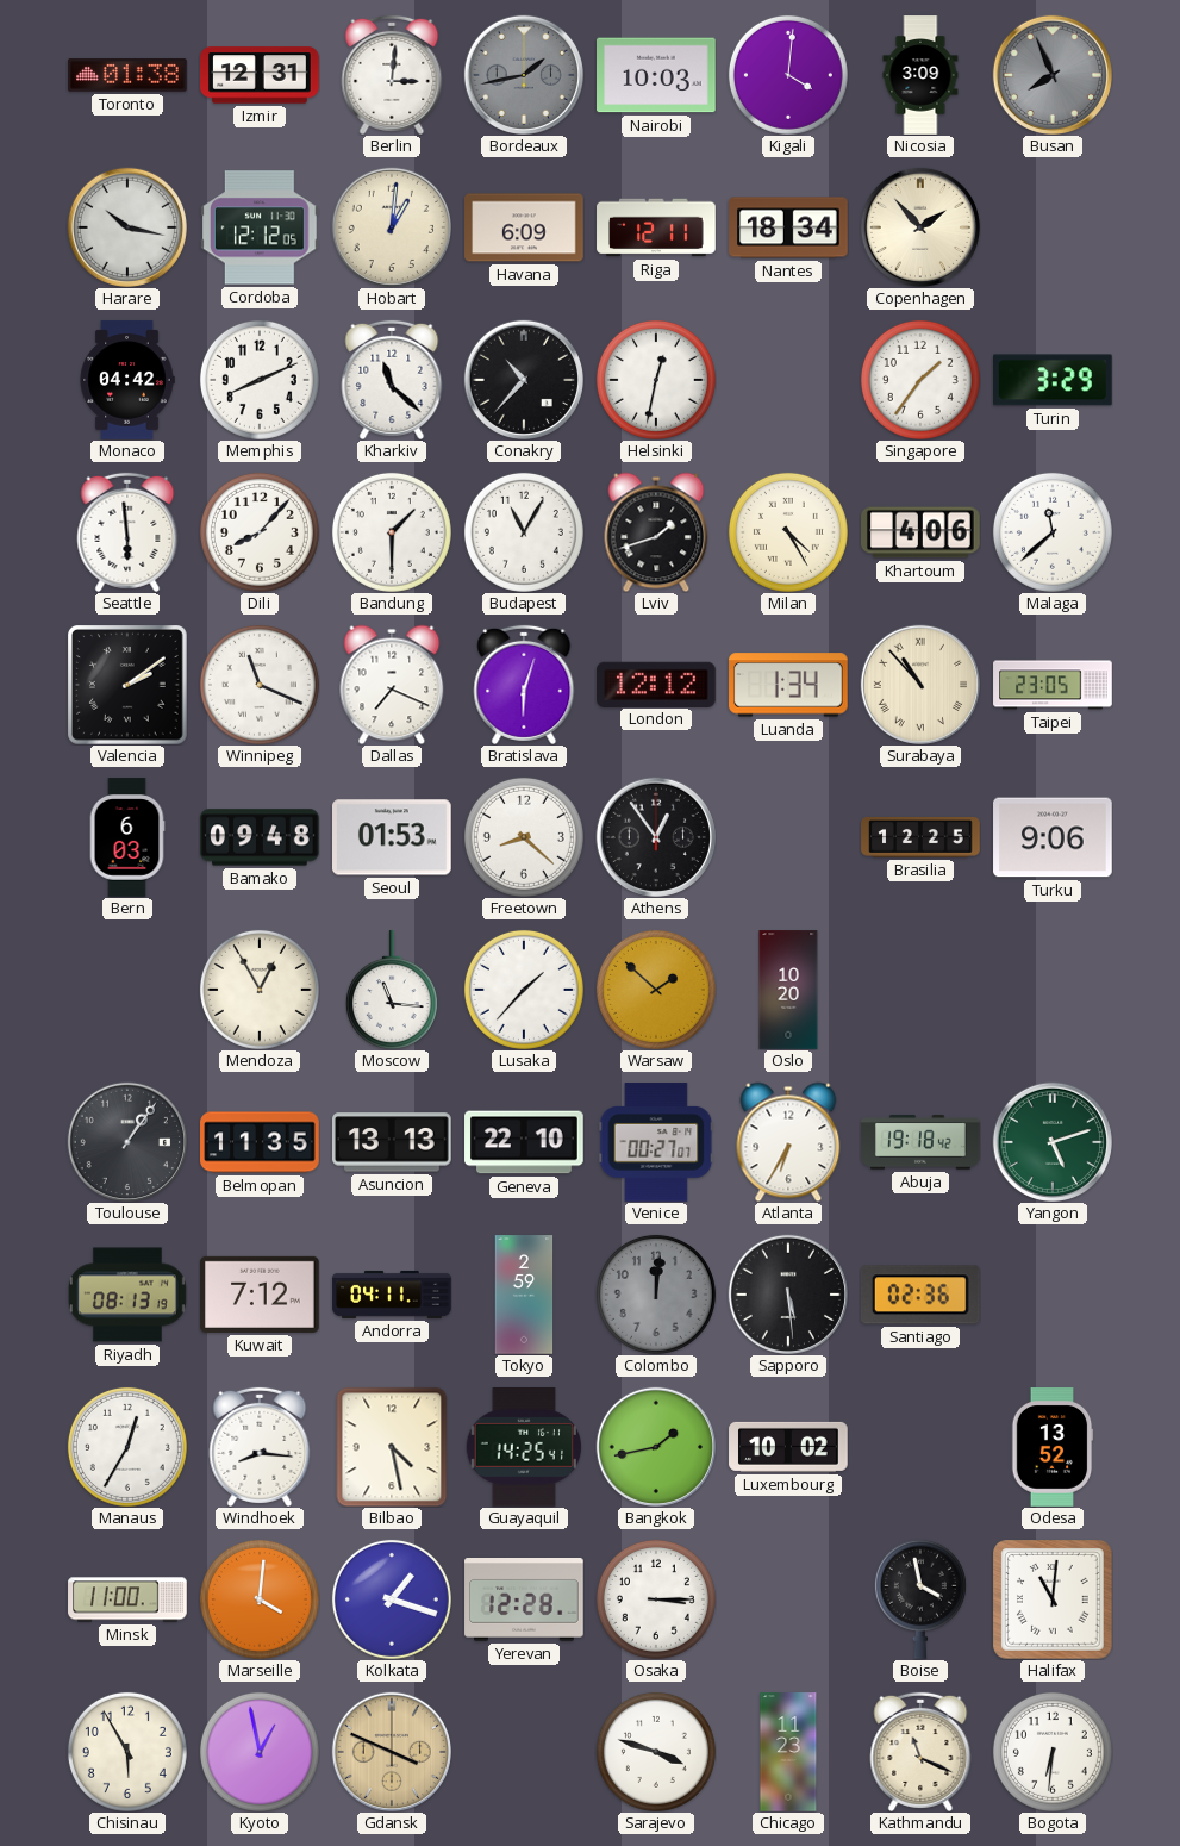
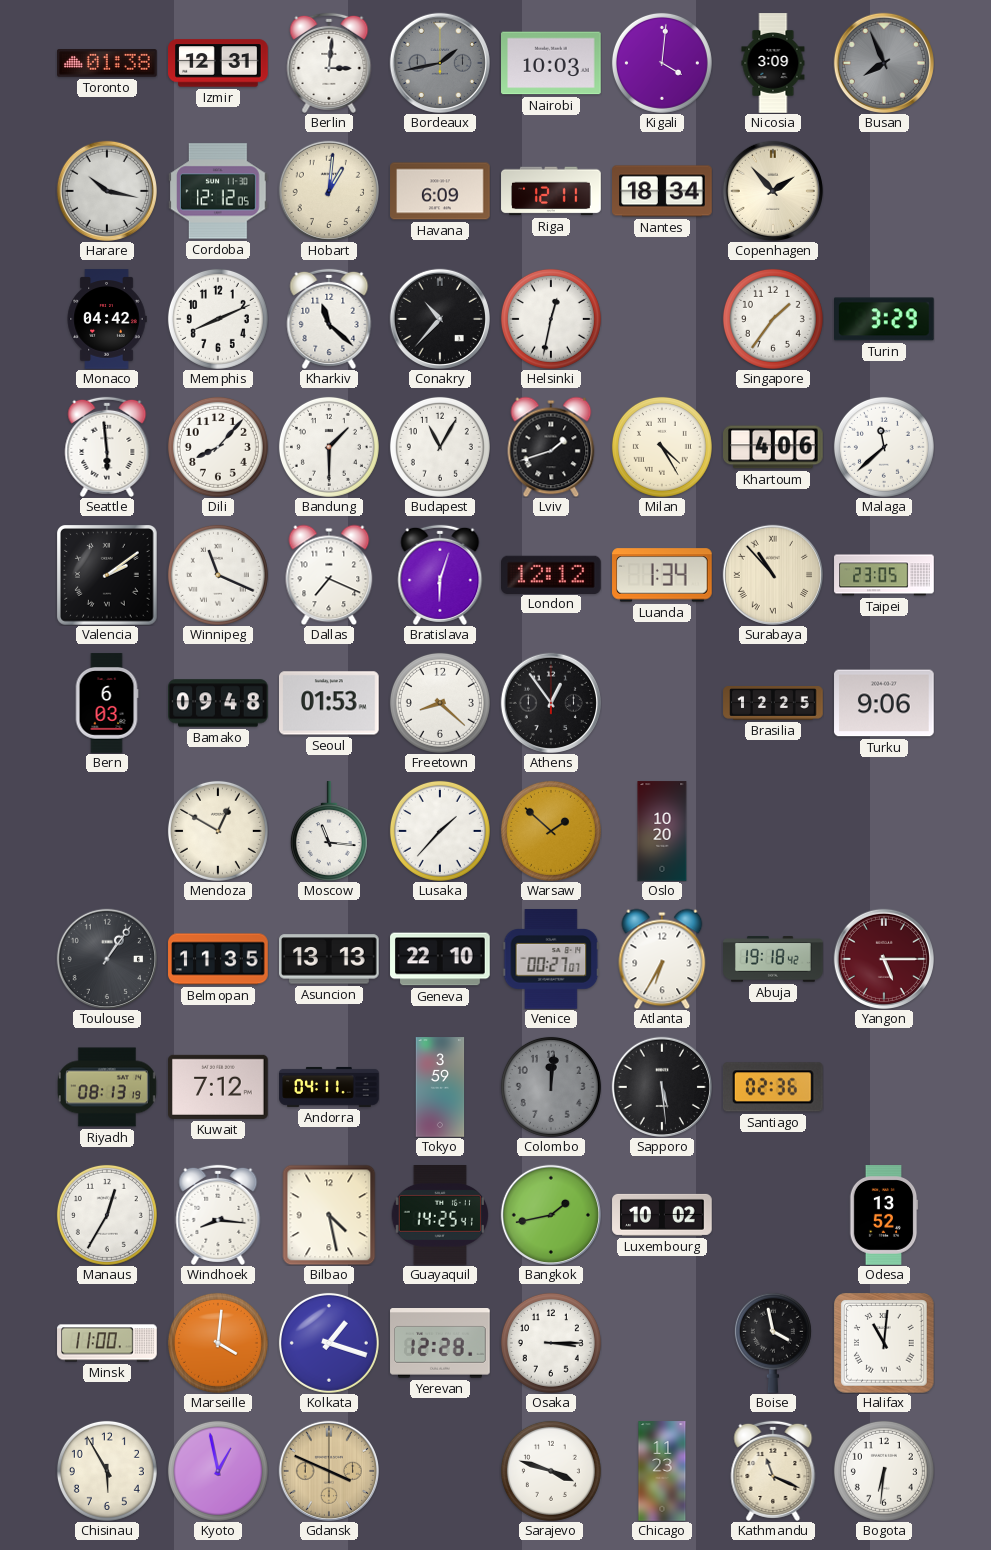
Mendoza: 12:55 -> 12:50 (218, 831)
Yangon: 5:12 -> 5:15 (884, 959)
Yangon dial: green -> burgundy (884, 959)
Tokyo: 2:59 -> 3:59 (440, 1087)
